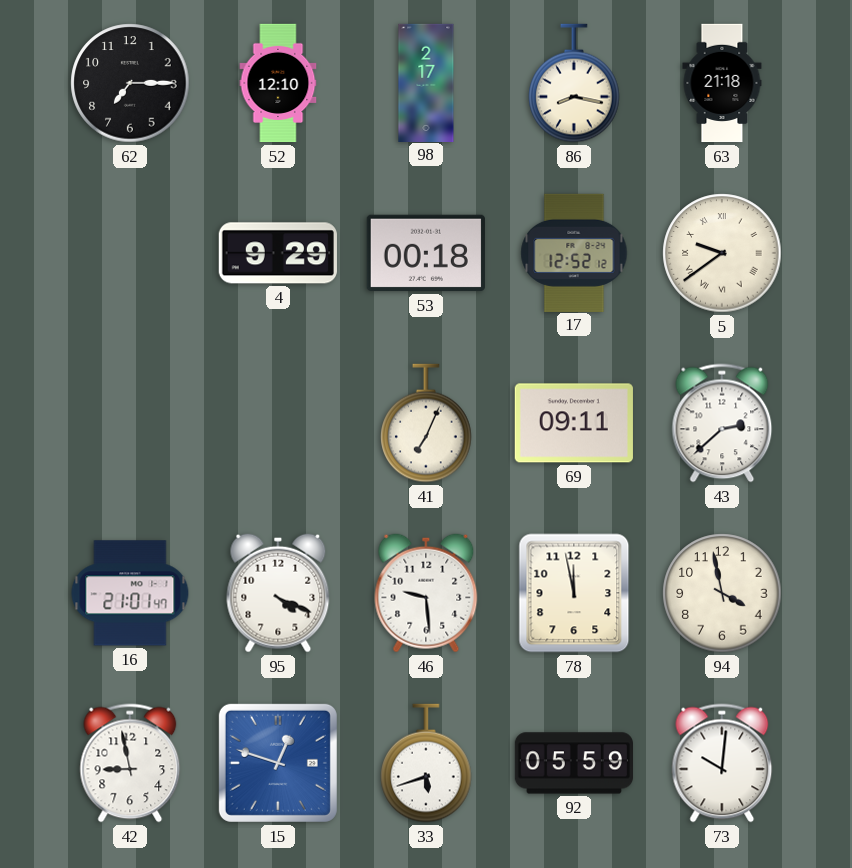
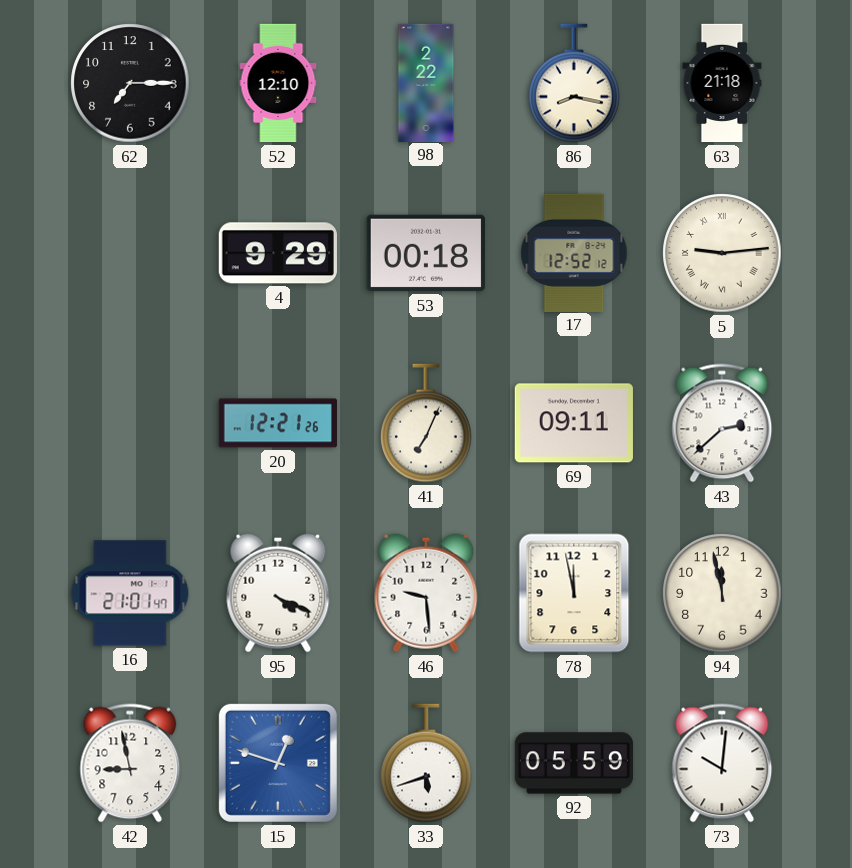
98: 2:17 -> 2:22 (426, 82)
5: 9:39 -> 9:14 (722, 253)
20: none -> 12:21 (278, 423)
94: 3:58 -> 11:58 (722, 593)
